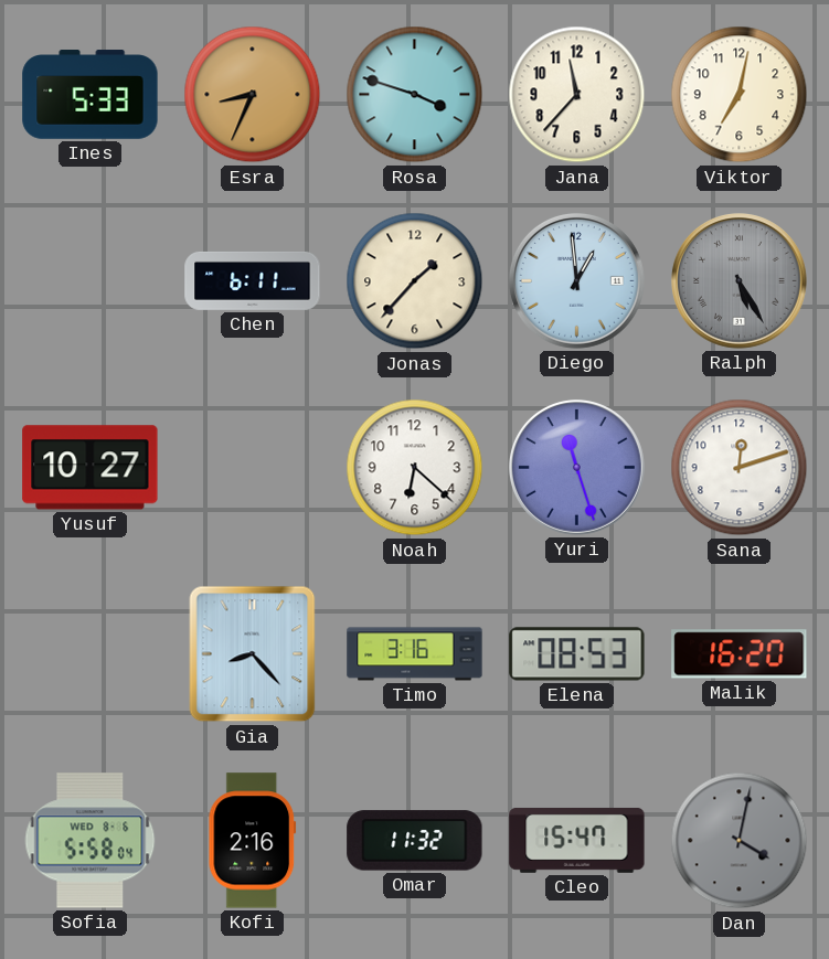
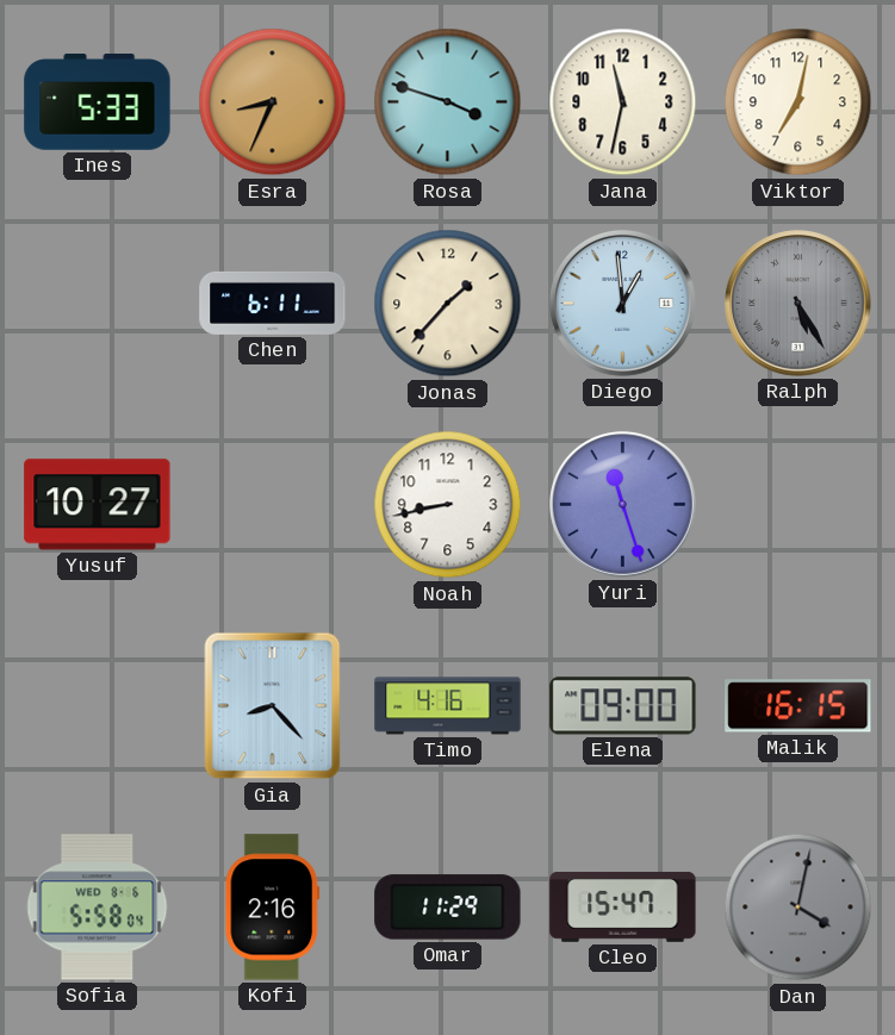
Jana: 11:37 -> 11:32 (623, 102)
Noah: 6:22 -> 8:43 (448, 505)
Sana: 12:12 -> none (740, 468)
Timo: 3:16 -> 4:16 (448, 706)
Elena: 08:53 -> 09:00 (623, 706)
Malik: 16:20 -> 16:15 (798, 706)
Omar: 11:32 -> 11:29 (448, 908)
